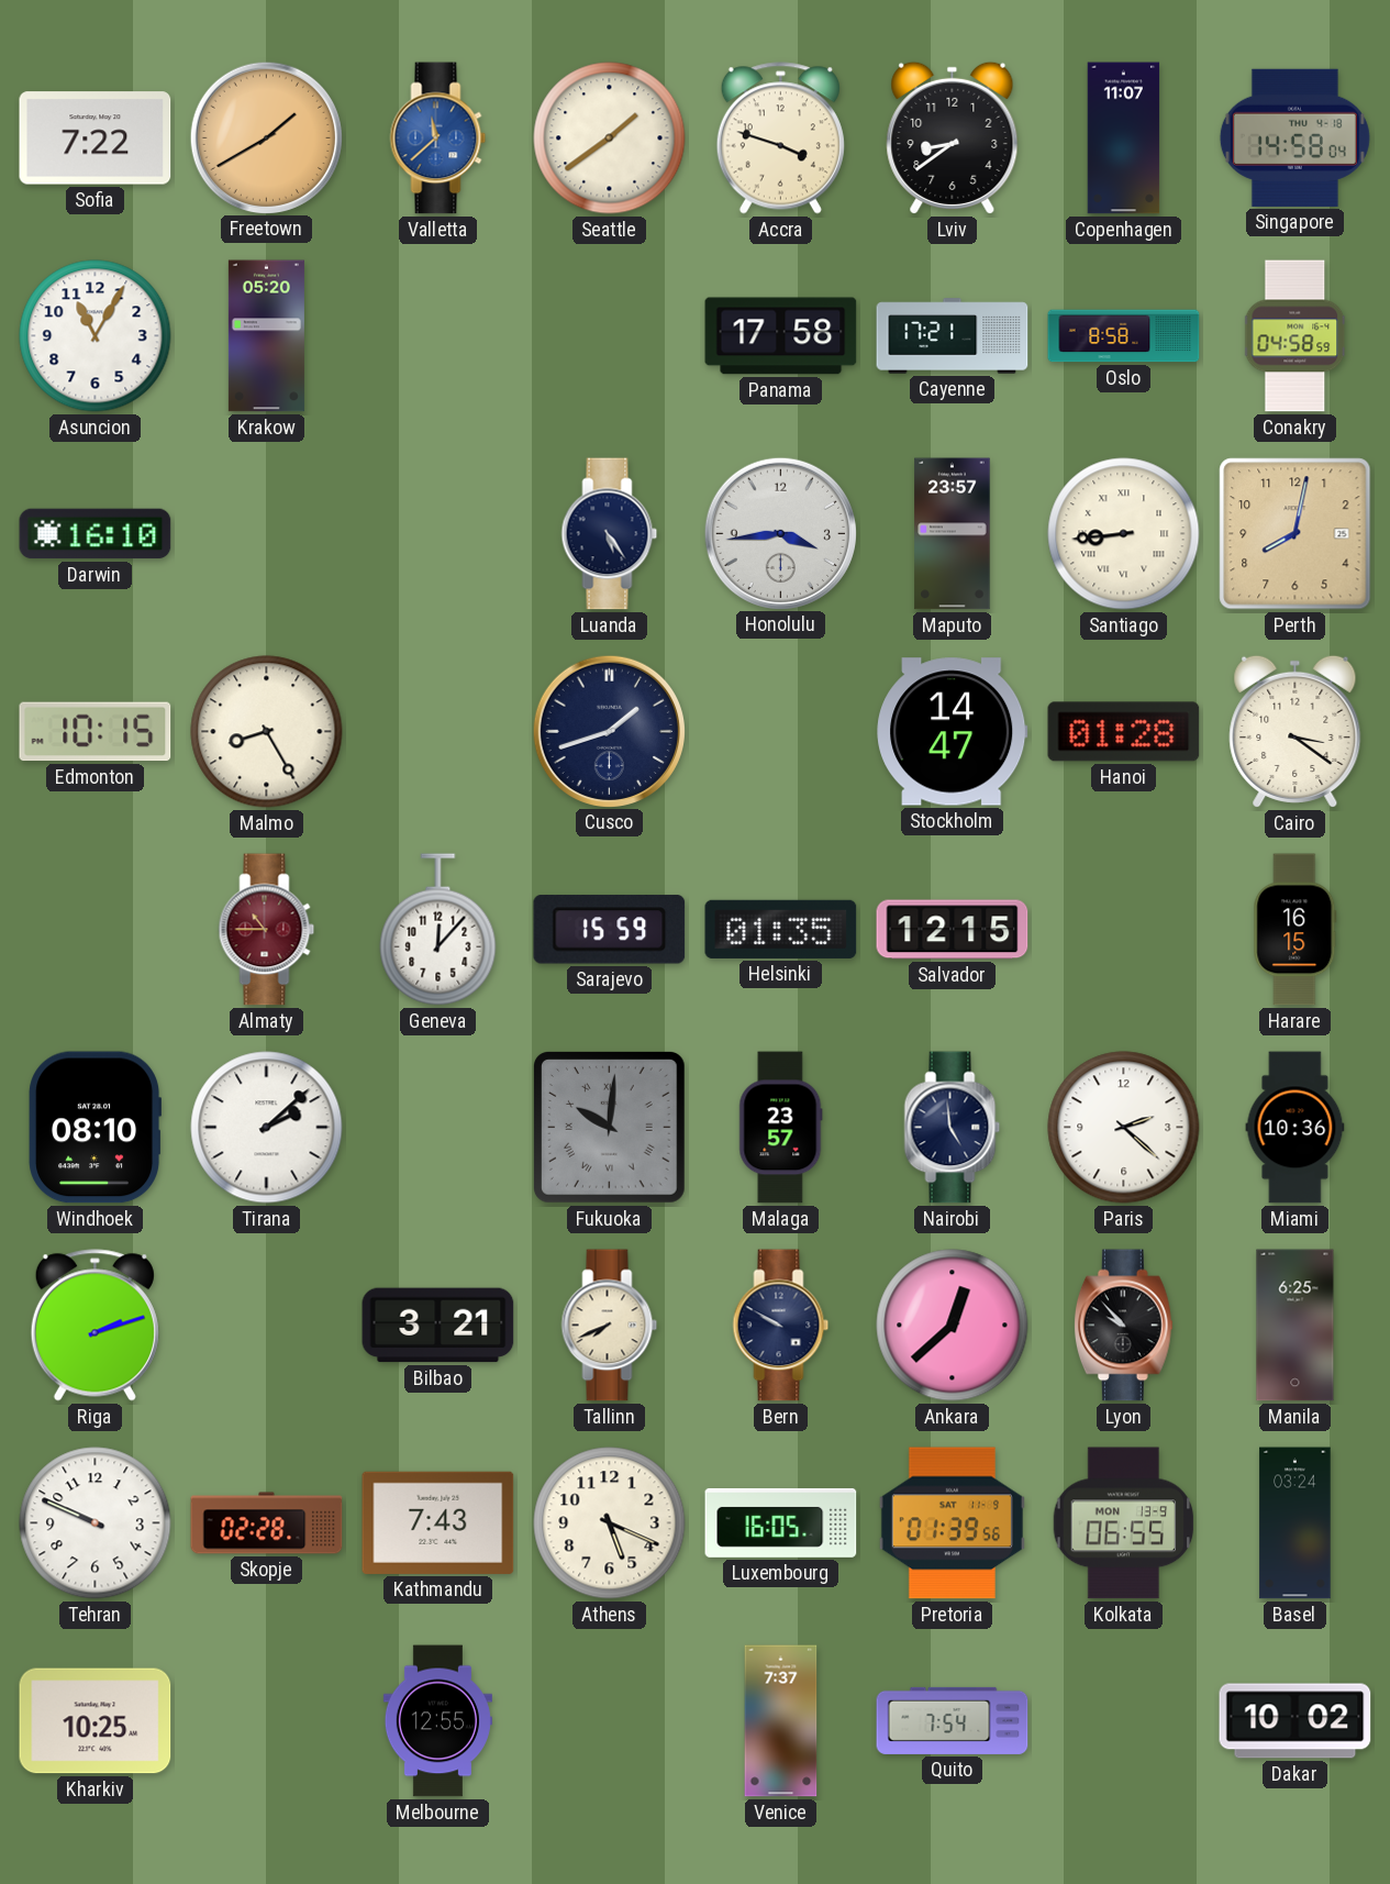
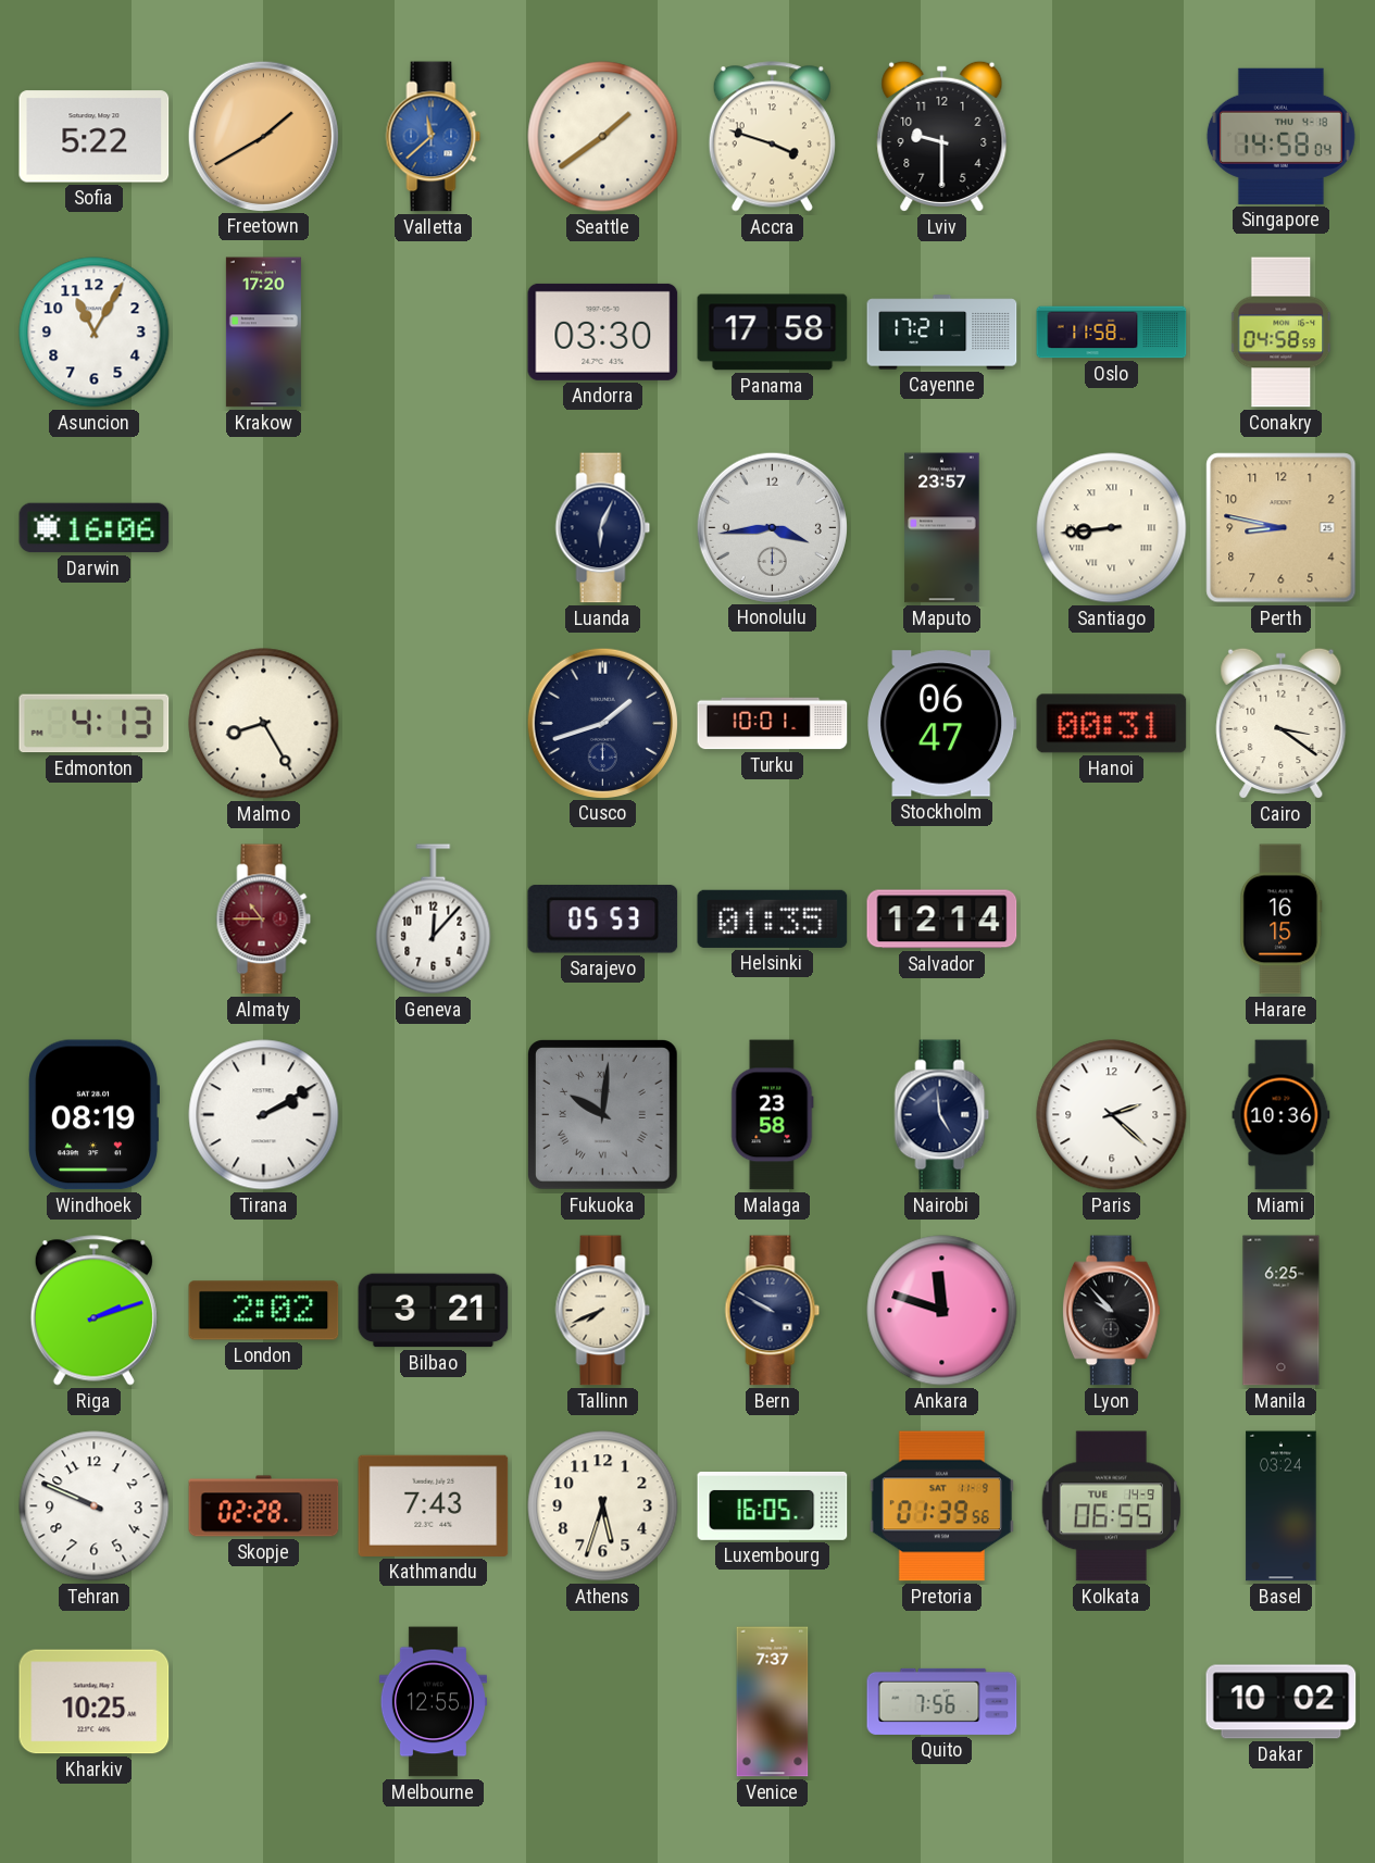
Sofia: 7:22 -> 5:22 (95, 137)
Lviv: 8:39 -> 9:30 (942, 136)
Copenhagen: 11:07 -> none (1124, 138)
Krakow: 05:20 -> 17:20 (263, 333)
Andorra: none -> 03:30 (603, 332)
Oslo: 8:58 -> 11:58 (1112, 333)
Darwin: 16:10 -> 16:06 (95, 528)
Luanda: 5:24 -> 6:04 (603, 528)
Perth: 8:02 -> 8:47 (1282, 528)
Edmonton: 10:15 -> 4:13 (95, 724)
Turku: none -> 10:01 (773, 724)
Stockholm: 14:47 -> 06:47 (942, 724)
Hanoi: 01:28 -> 00:31 (1112, 724)
Sarajevo: 15:59 -> 05:53 (603, 920)
Salvador: 12:15 -> 12:14 (942, 920)
Windhoek: 08:10 -> 08:19 (93, 1115)
Tirana: 2:08 -> 2:10 (264, 1115)
Malaga: 23:57 -> 23:58 (773, 1115)
London: none -> 2:02 (264, 1311)
Ankara: 12:38 -> 11:48 (942, 1311)
Athens: 5:19 -> 5:33 (603, 1506)
Kolkata date: MON 13-9 -> TUE 14-9 (1112, 1506)
Quito: 7:54 -> 7:56 (942, 1701)
